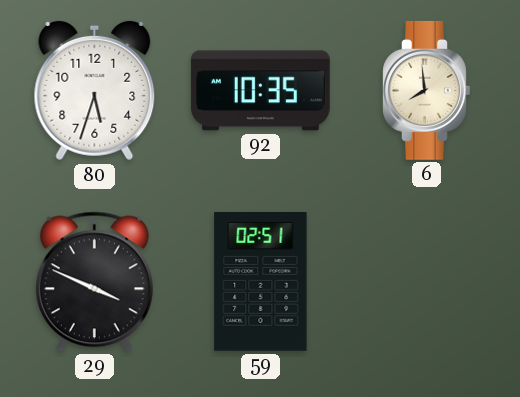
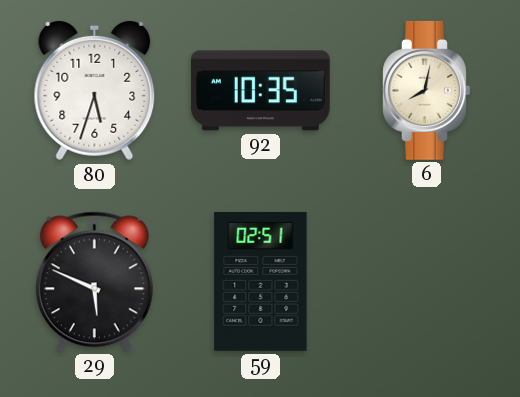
6: 7:59 -> 8:02 (427, 90)
29: 3:49 -> 5:49 (94, 282)
